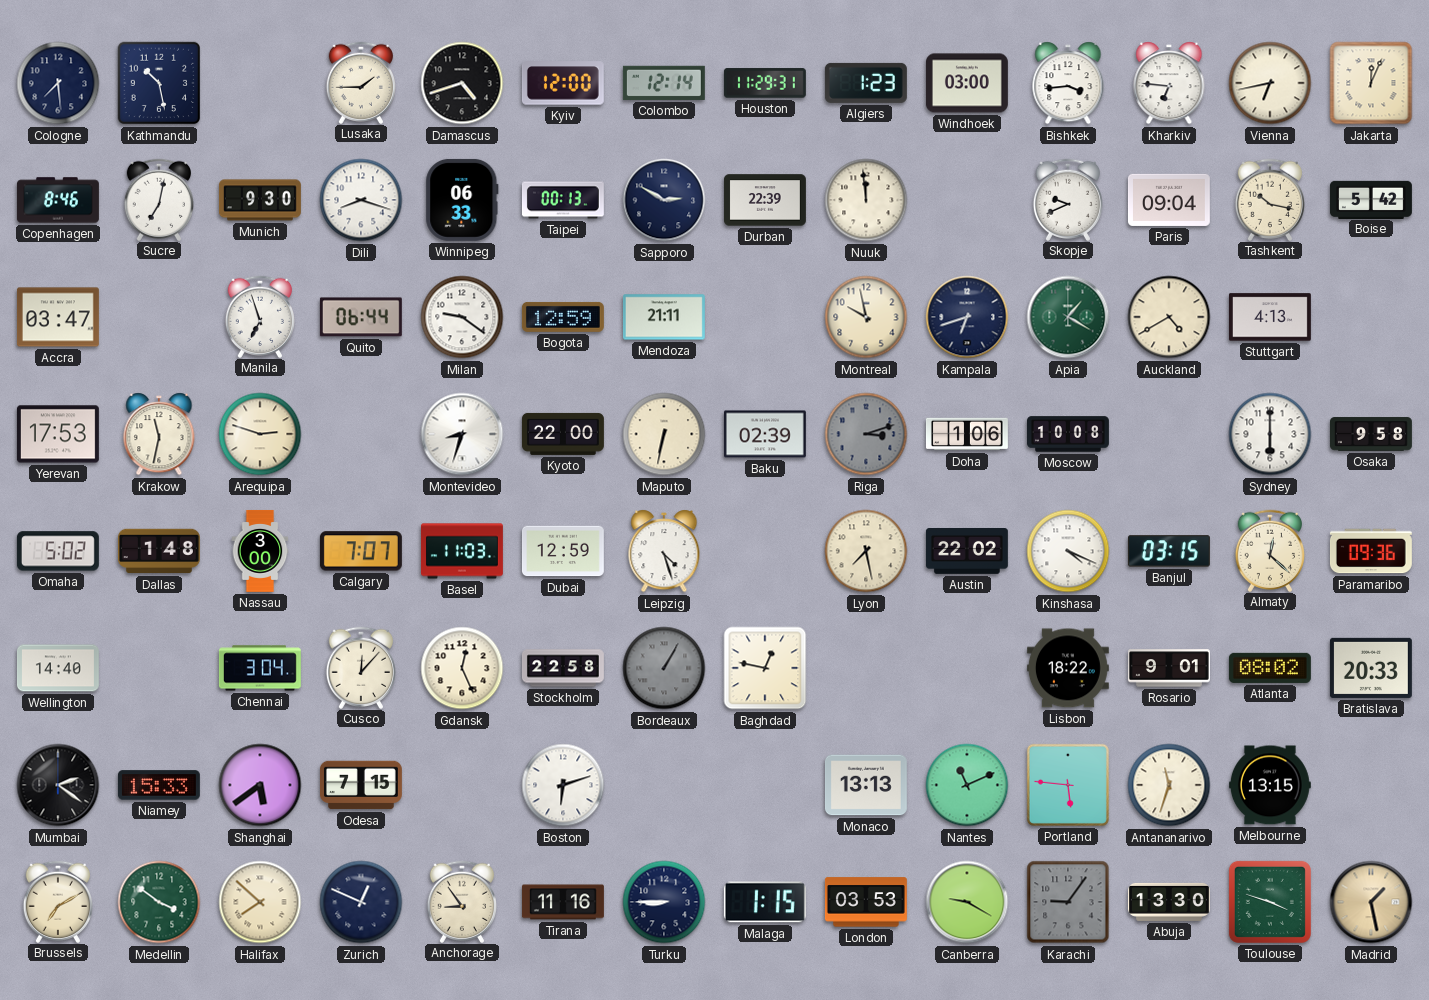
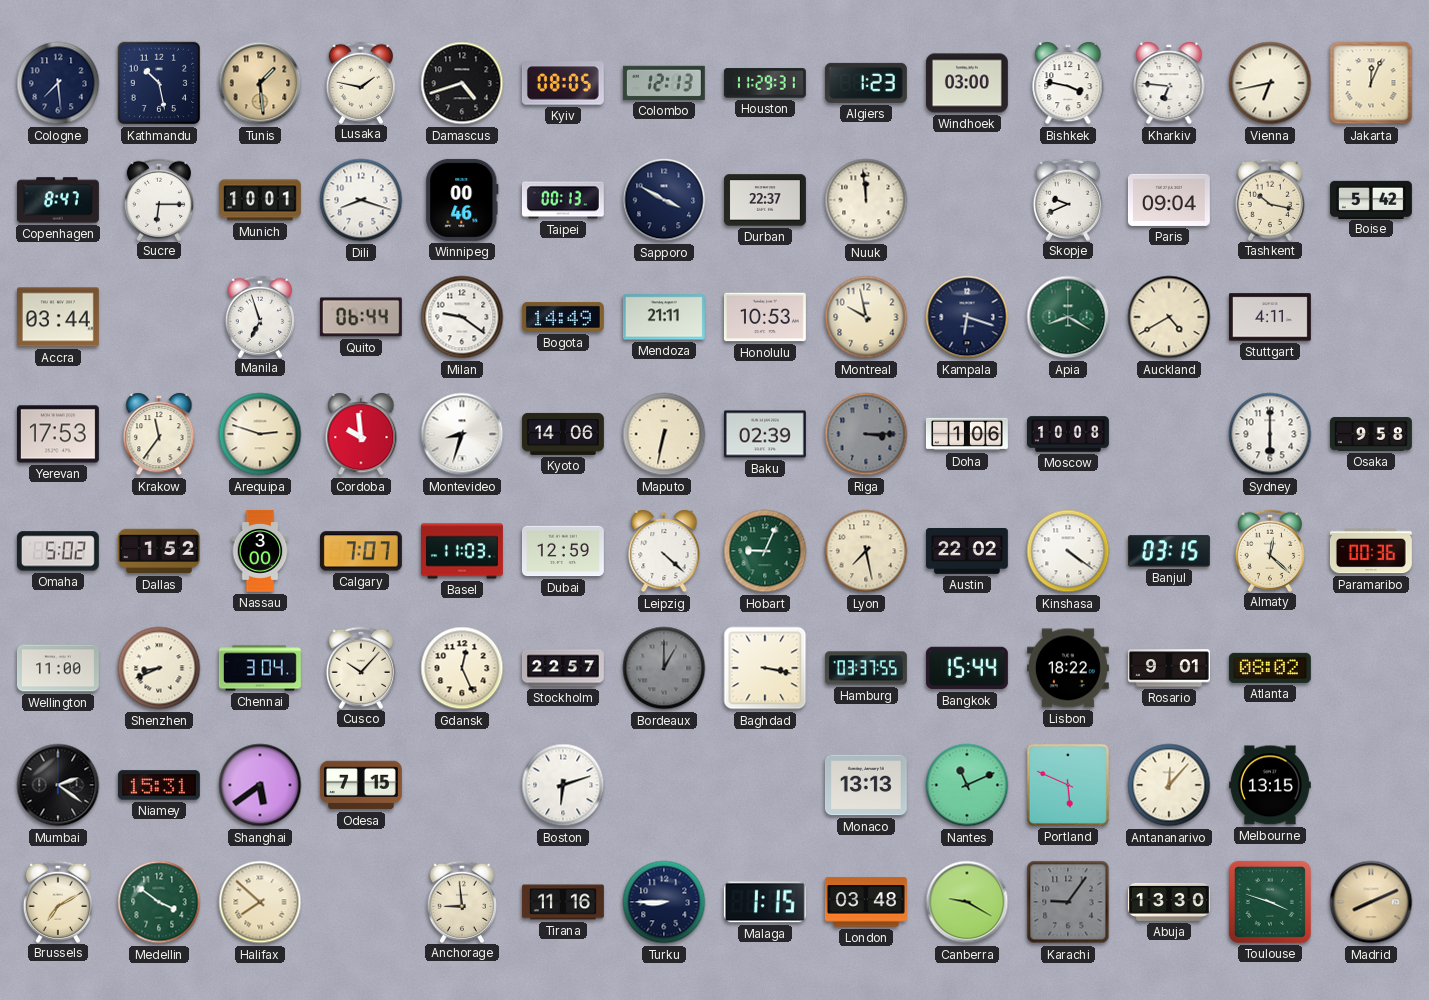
Tunis: none -> 1:29 (260, 83)
Lusaka: 1:45 -> 1:47 (360, 82)
Kyiv: 12:00 -> 08:05 (563, 83)
Colombo: 12:14 -> 12:13 (664, 83)
Bishkek: 3:44 -> 3:47 (1068, 83)
Copenhagen: 8:46 -> 8:47 (58, 200)
Sucre: 7:02 -> 6:15 (158, 199)
Munich: 9:30 -> 10:01 (260, 200)
Winnipeg: 06:33 -> 00:46 (462, 200)
Sapporo: 2:50 -> 3:50 (664, 200)
Durban: 22:39 -> 22:37 (765, 200)
Accra: 03:47 -> 03:44 (58, 317)
Bogota: 12:59 -> 14:49 (563, 317)
Honolulu: none -> 10:53 (765, 317)
Kampala: 6:42 -> 6:18 (967, 317)
Apia: 1:20 -> 8:20 (1068, 317)
Stuttgart: 4:13 -> 4:11 (1270, 317)
Krakow: 11:32 -> 11:36 (159, 434)
Cordoba: none -> 9:59 (361, 434)
Kyoto: 22:00 -> 14:06 (563, 434)
Riga: 3:12 -> 3:15 (866, 434)
Dallas: 1:48 -> 1:52 (159, 551)
Leipzig: 4:27 -> 4:22 (664, 551)
Hobart: none -> 9:04 (765, 551)
Kinshasa: 4:19 -> 4:21 (1068, 551)
Paramaribo: 09:36 -> 00:36 (1371, 551)
Wellington: 14:40 -> 11:00 (58, 668)
Shenzhen: none -> 8:41 (159, 668)
Cusco: 12:07 -> 10:07 (360, 667)
Stockholm: 22:58 -> 22:57 (563, 668)
Bordeaux: 1:05 -> 1:00 (664, 668)
Baghdad: 12:47 -> 3:17 (765, 668)
Hamburg: none -> 03:37 (866, 668)
Bangkok: none -> 15:44 (967, 668)
Bratislava: 20:33 -> none (1371, 668)
Niamey: 15:33 -> 15:31 (159, 785)
Portland: 5:46 -> 5:49 (1068, 785)
Antananarivo: 11:33 -> 12:07 (1169, 785)
Zurich: 12:49 -> none (361, 902)
Anchorage: 8:54 -> 8:59 (461, 901)
London: 03:53 -> 03:48 (866, 902)
Madrid: 1:28 -> 8:11 (1371, 902)
